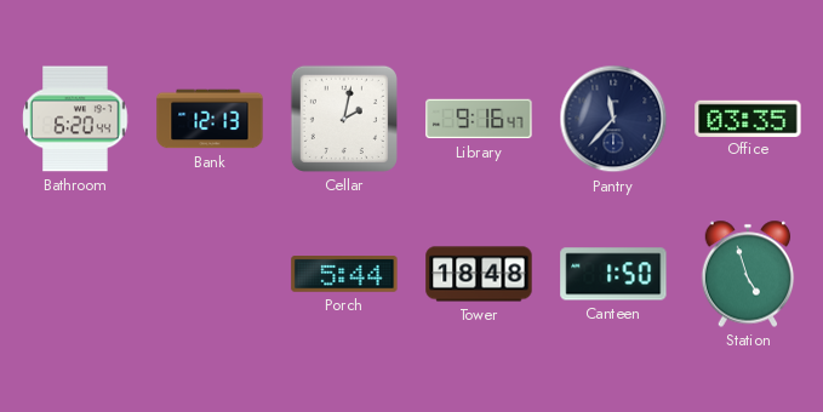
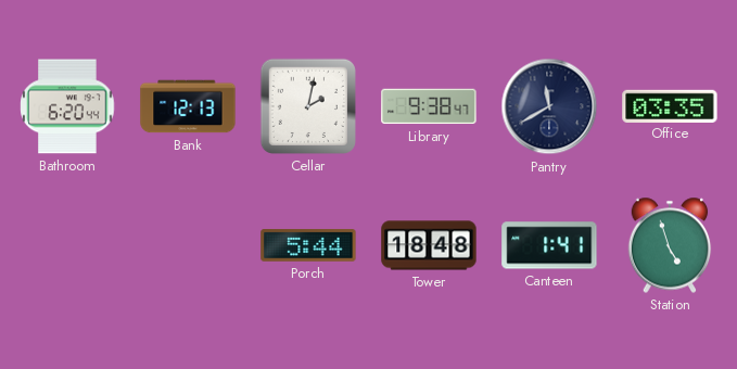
Library: 9:16 -> 9:38 (429, 106)
Pantry: 11:37 -> 11:40 (549, 106)
Canteen: 1:50 -> 1:41 (549, 245)
